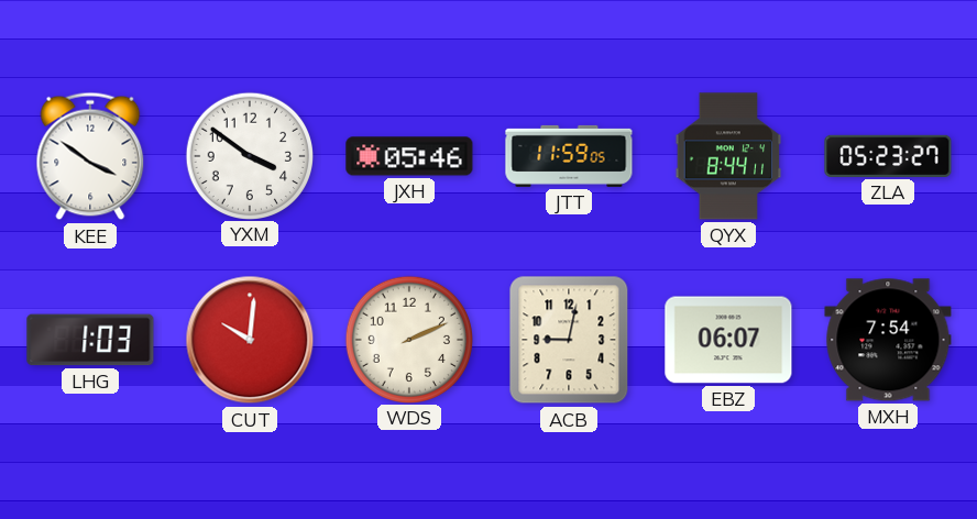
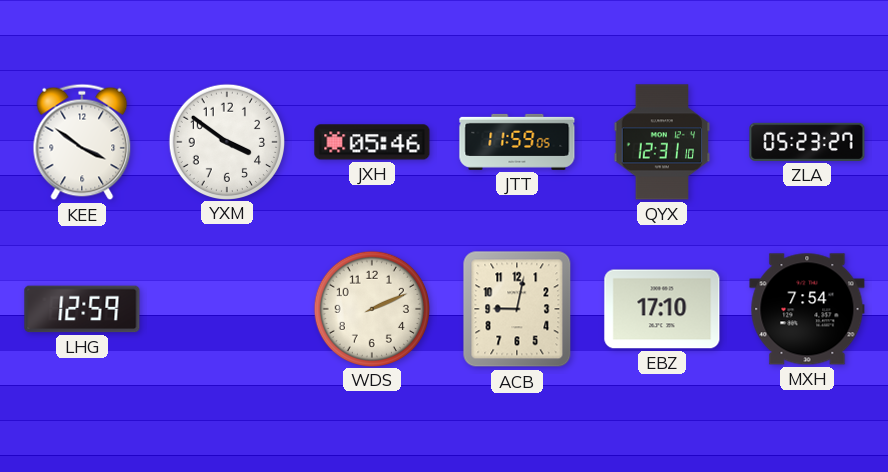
QYX: 8:44 -> 12:31 (662, 142)
LHG: 1:03 -> 12:59 (82, 309)
CUT: 10:01 -> none (250, 340)
EBZ: 06:07 -> 17:10 (662, 309)
